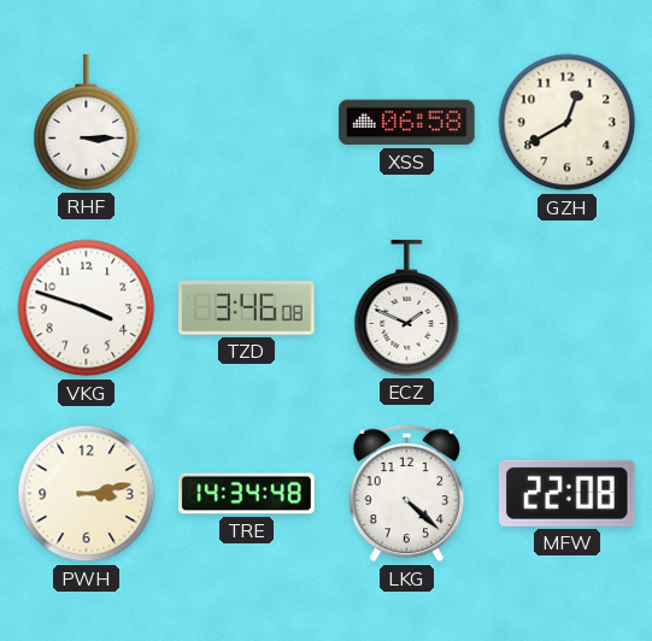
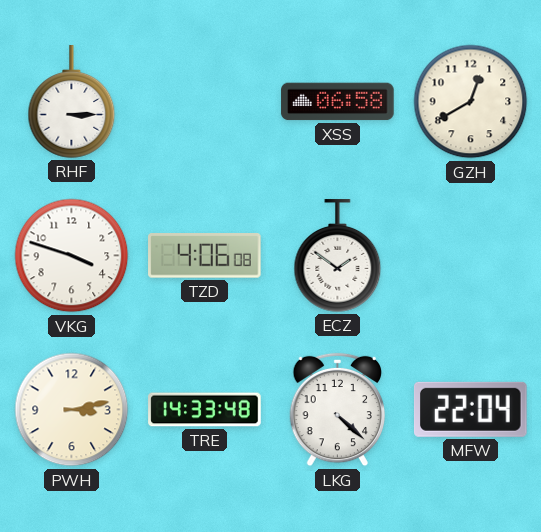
TZD: 3:46 -> 4:06 (205, 256)
ECZ: 1:49 -> 1:51 (338, 256)
TRE: 14:34 -> 14:33 (205, 410)
MFW: 22:08 -> 22:04 (470, 409)
